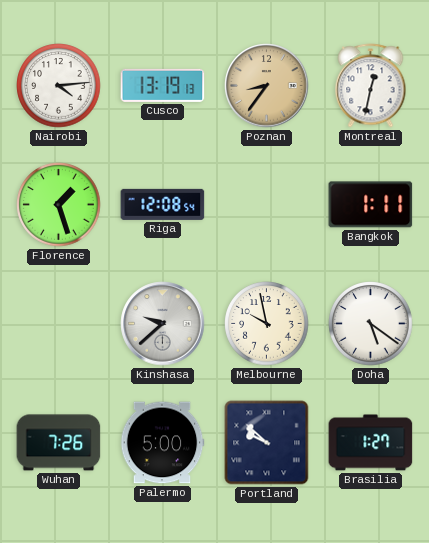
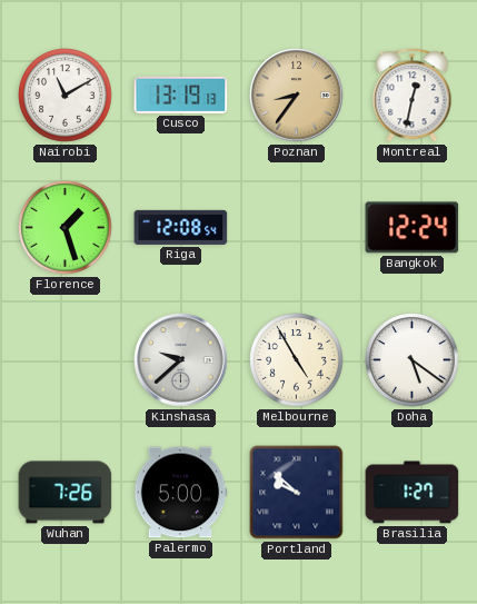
Nairobi: 4:14 -> 11:10 (66, 96)
Bangkok: 1:11 -> 12:24 (413, 228)
Melbourne: 9:58 -> 4:55 (297, 360)
